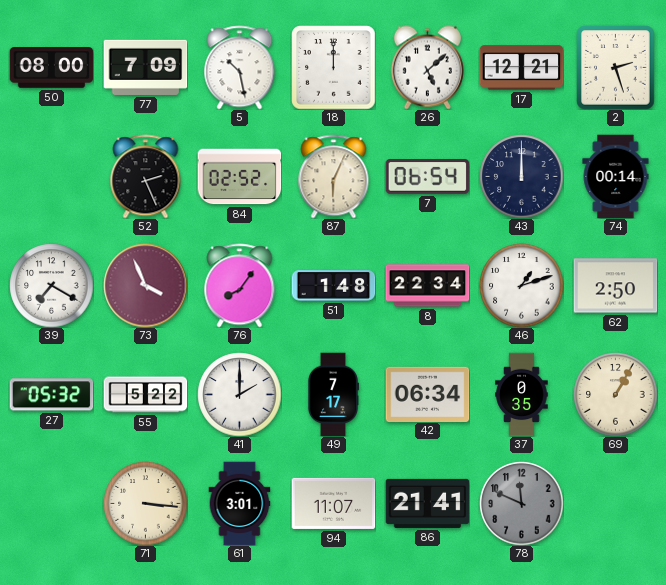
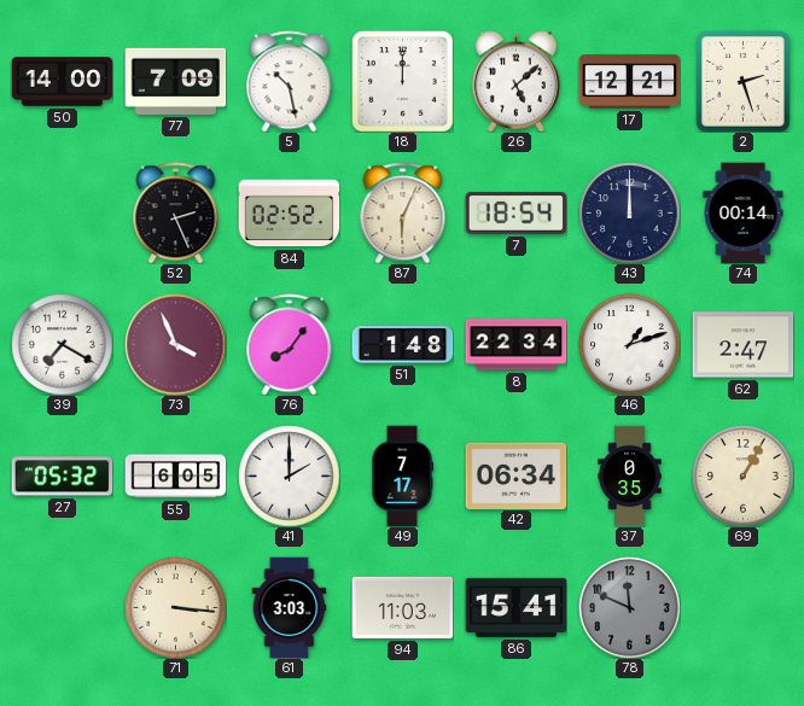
50: 08:00 -> 14:00 (62, 82)
7: 06:54 -> 18:54 (515, 214)
62: 2:50 -> 2:47 (742, 345)
55: 5:22 -> 6:05 (175, 477)
61: 3:01 -> 3:03 (290, 607)
94: 11:07 -> 11:03 (402, 607)
86: 21:41 -> 15:41 (515, 607)
